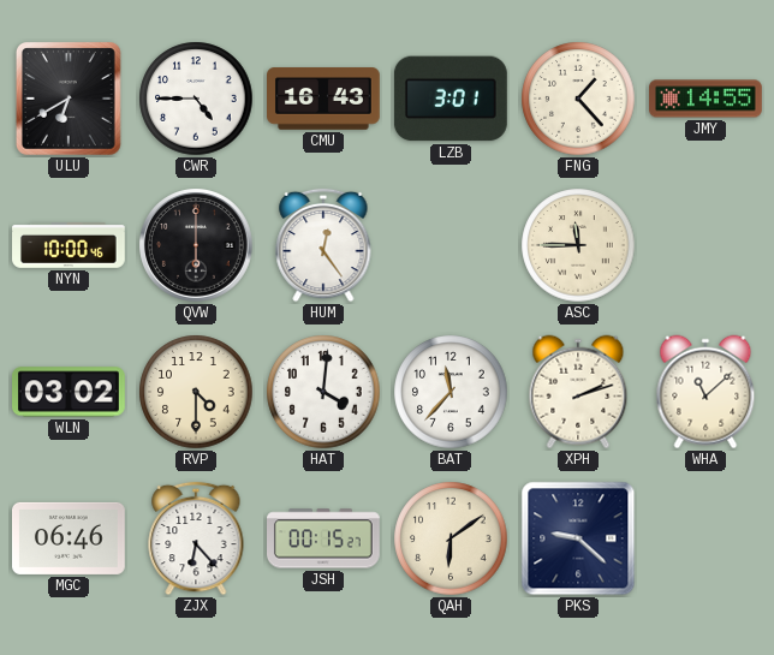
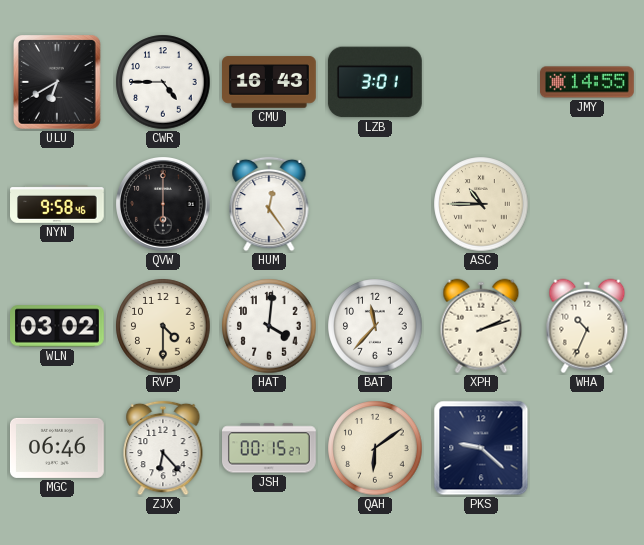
FNG: 1:23 -> none (578, 99)
NYN: 10:00 -> 9:58 (58, 205)
ASC: 11:45 -> 10:45 (481, 204)
WHA: 11:08 -> 10:34 (587, 326)
